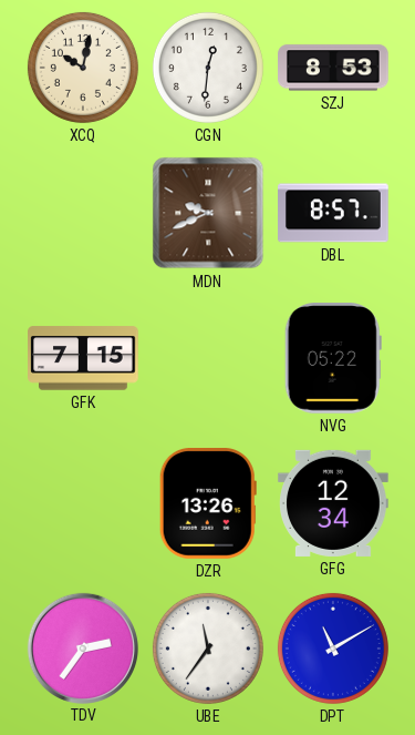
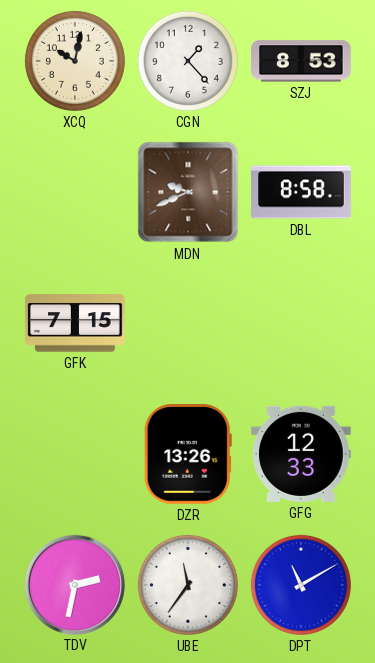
CGN: 12:31 -> 1:23 (188, 61)
DBL: 8:57 -> 8:58 (301, 192)
NVG: 05:22 -> none (333, 359)
GFG: 12:34 -> 12:33 (301, 454)
TDV: 2:36 -> 2:32 (74, 584)
